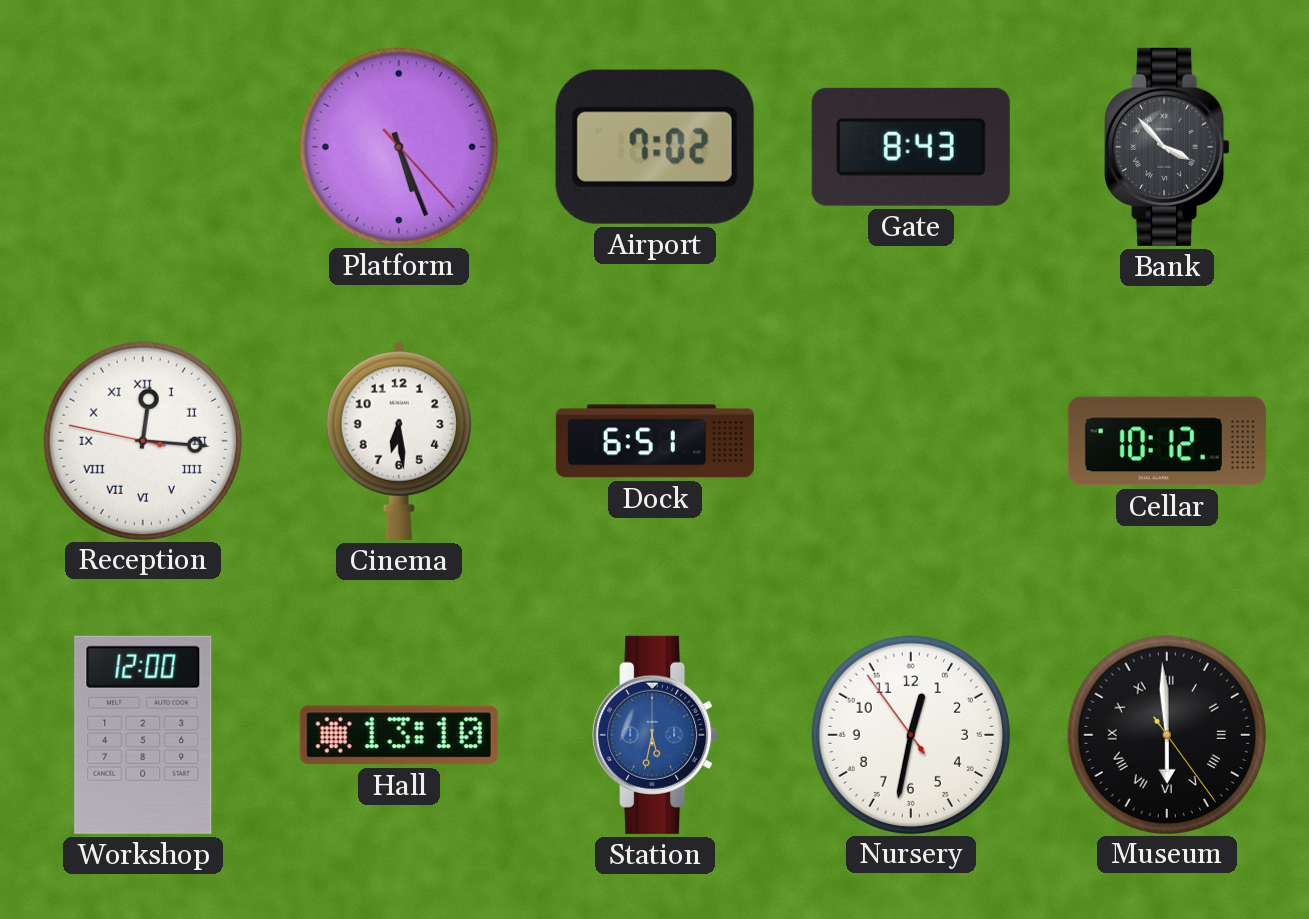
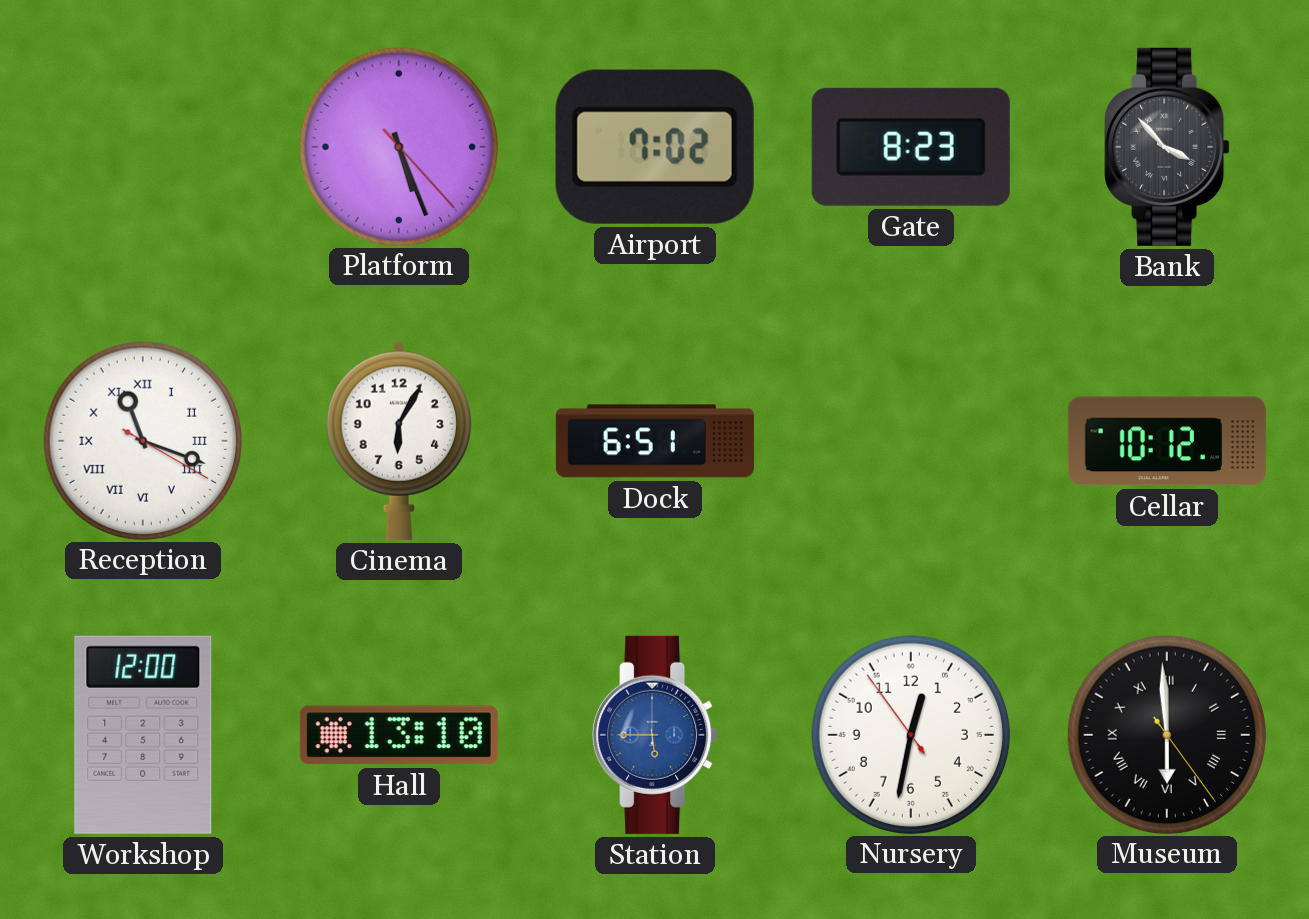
Gate: 8:43 -> 8:23 (911, 147)
Reception: 12:15 -> 11:18 (142, 440)
Cinema: 6:29 -> 6:05 (399, 441)
Station: 5:32 -> 5:45 (655, 735)
